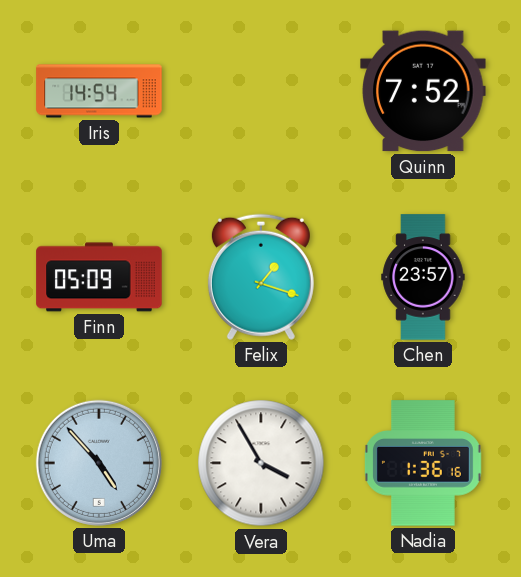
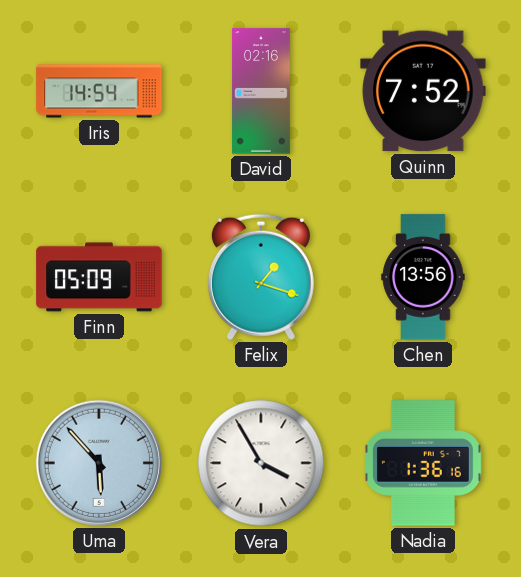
David: none -> 02:16 (261, 91)
Chen: 23:57 -> 13:56 (423, 277)
Uma: 4:53 -> 5:53 (99, 463)
